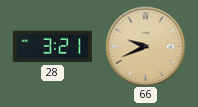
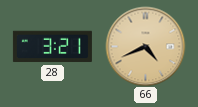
66: 9:41 -> 4:41 (145, 46)
